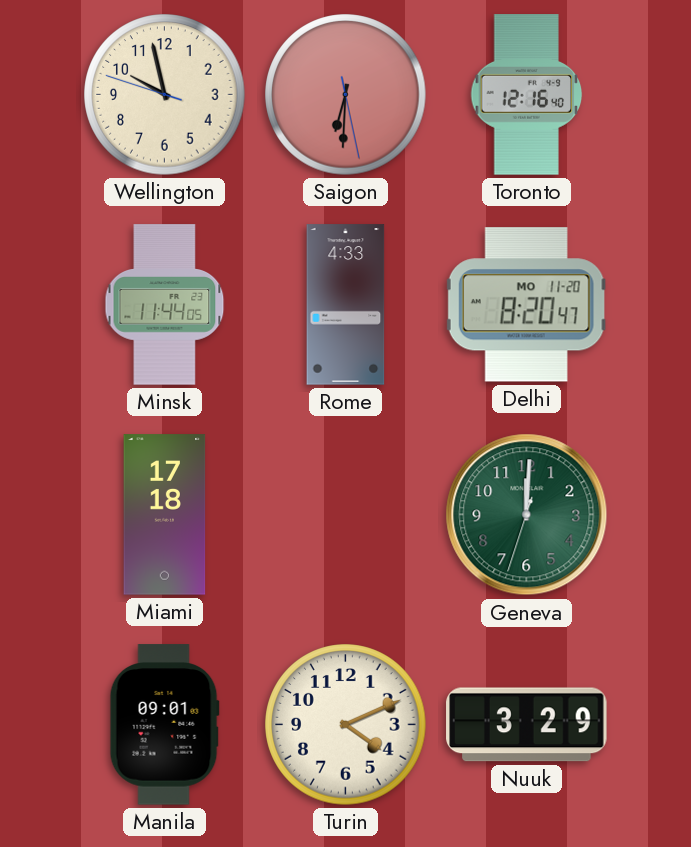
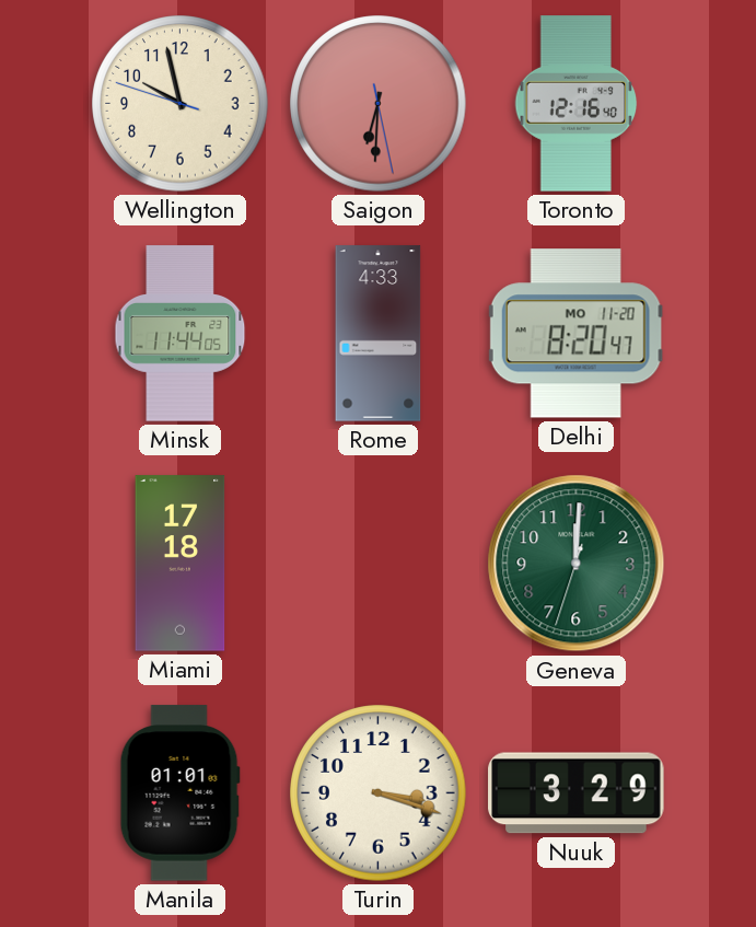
Manila: 09:01 -> 01:01 (179, 793)
Turin: 4:11 -> 3:18 (379, 793)
